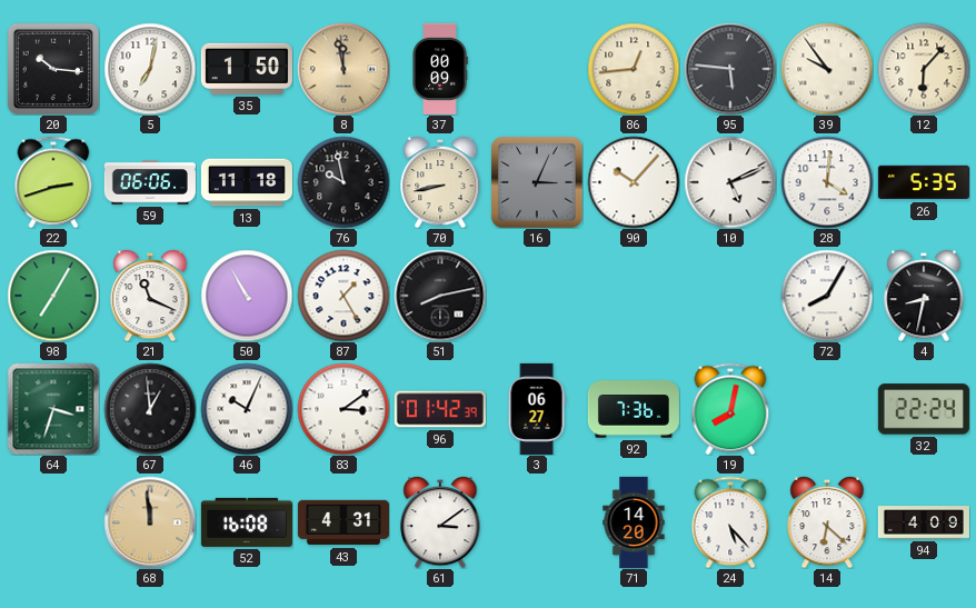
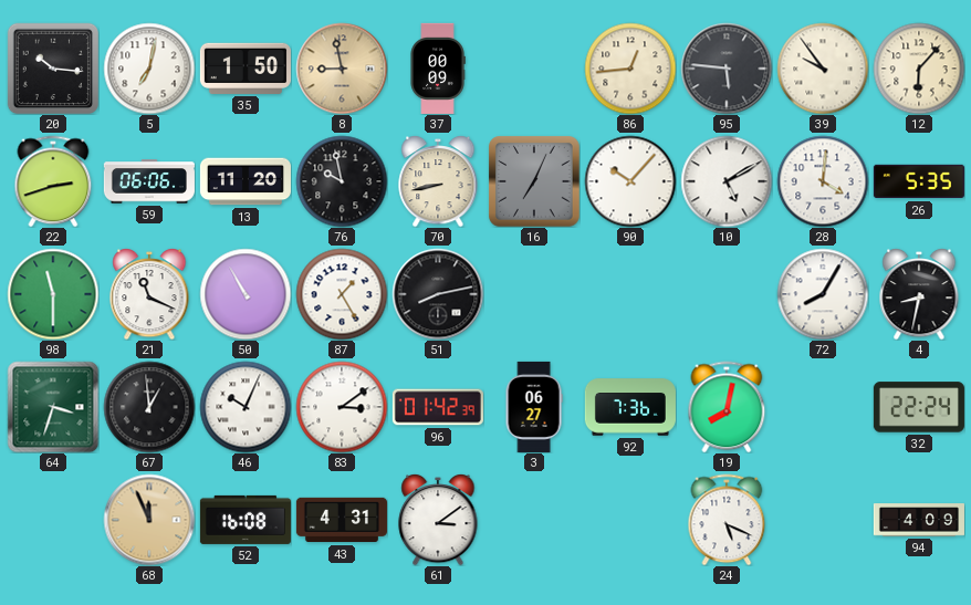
8: 11:58 -> 8:58 (342, 69)
13: 11:18 -> 11:20 (246, 181)
16: 3:04 -> 7:04 (534, 181)
10: 5:11 -> 5:10 (727, 181)
98: 7:05 -> 11:30 (53, 294)
68: 11:59 -> 11:56 (149, 520)
71: 14:20 -> none (634, 522)
24: 5:23 -> 5:19 (727, 520)
14: 6:22 -> none (827, 522)
